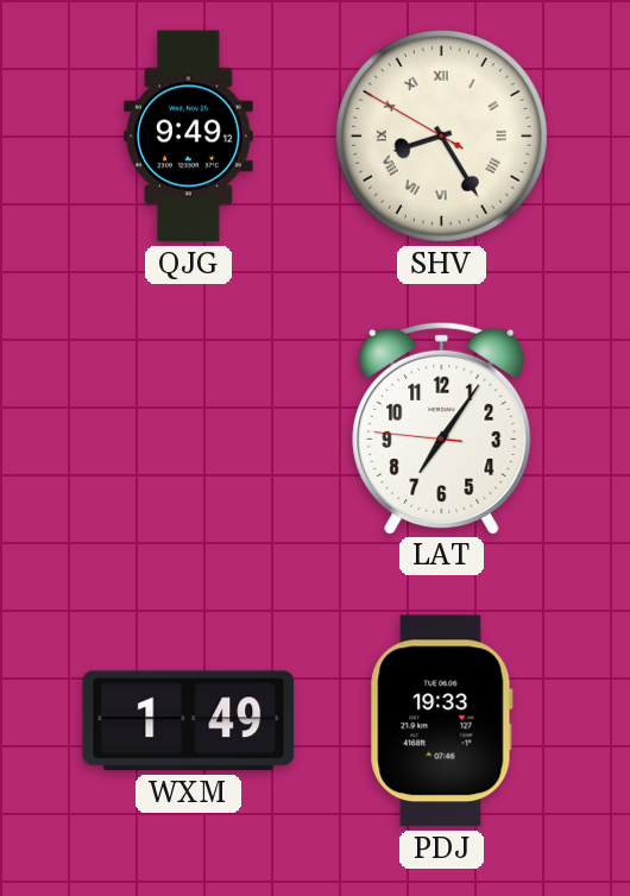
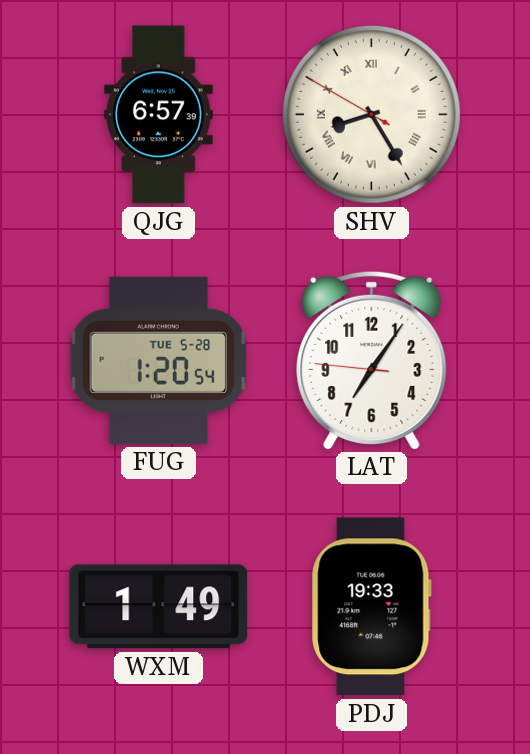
QJG: 9:49 -> 6:57 (159, 115)
FUG: none -> 1:20 (159, 360)
